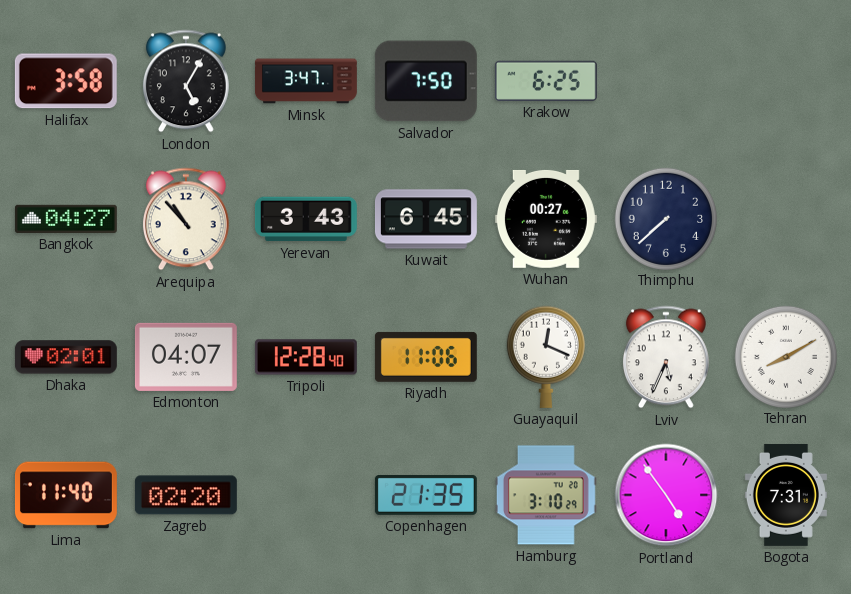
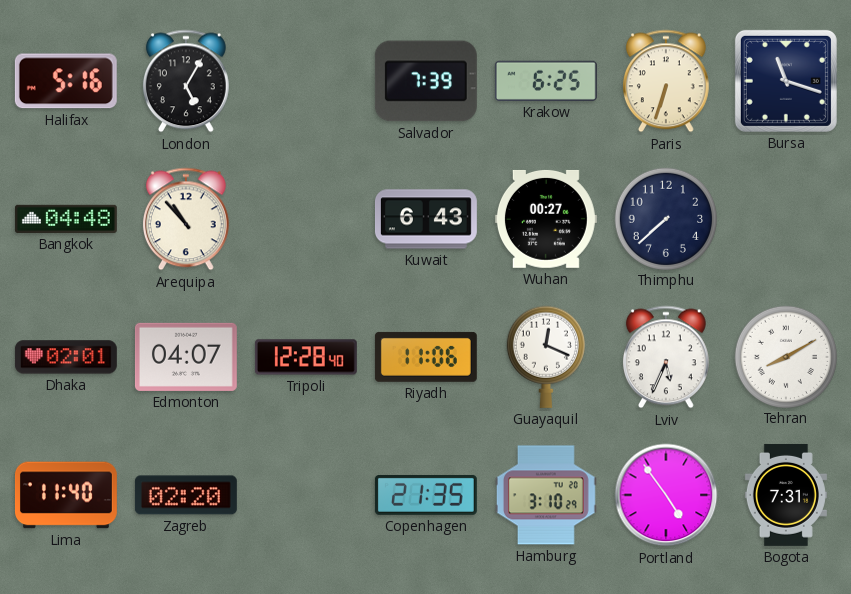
Halifax: 3:58 -> 5:16 (66, 81)
Minsk: 3:47 -> none (306, 81)
Salvador: 7:50 -> 7:39 (426, 81)
Paris: none -> 6:33 (666, 81)
Bursa: none -> 11:18 (786, 81)
Bangkok: 04:27 -> 04:48 (66, 219)
Yerevan: 3:43 -> none (306, 219)
Kuwait: 6:45 -> 6:43 (426, 219)
